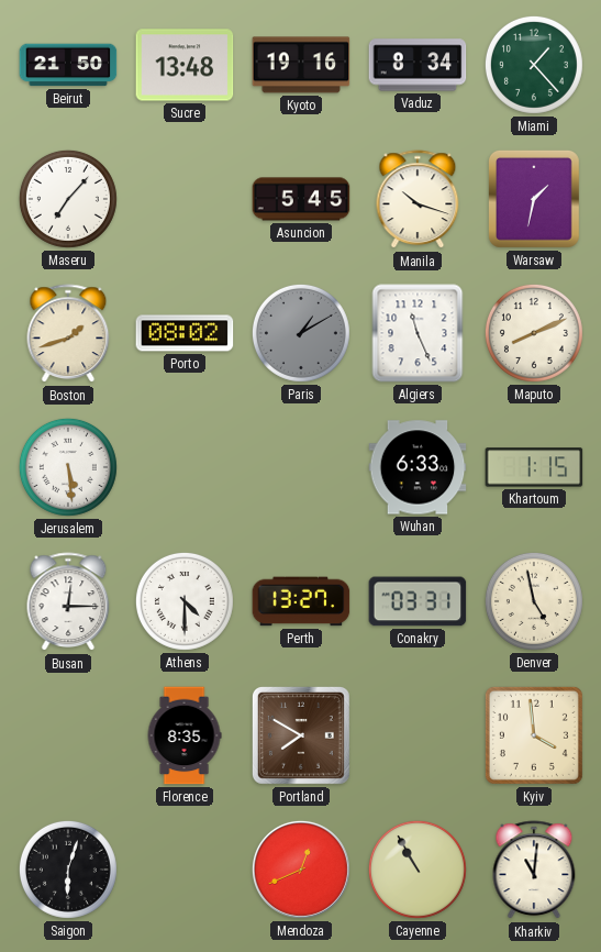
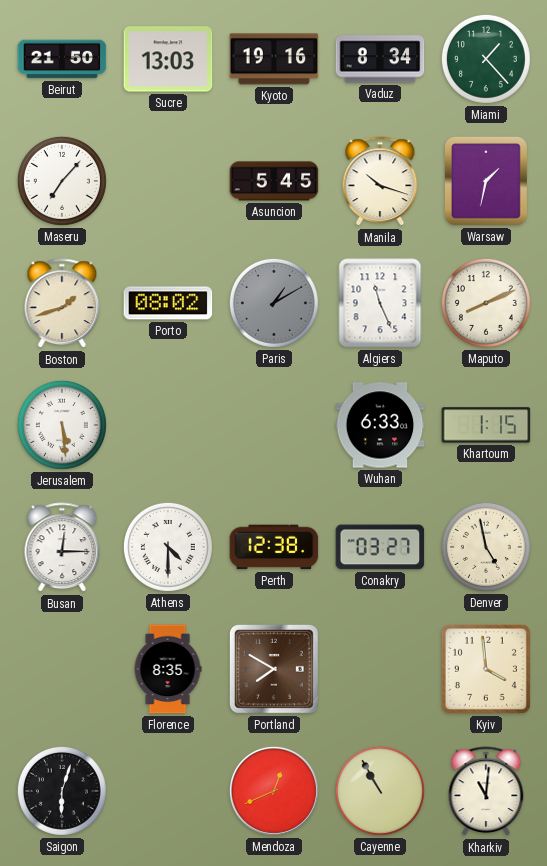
Sucre: 13:48 -> 13:03 (168, 59)
Perth: 13:27 -> 12:38 (274, 547)
Conakry: 03:31 -> 03:27 (380, 547)
